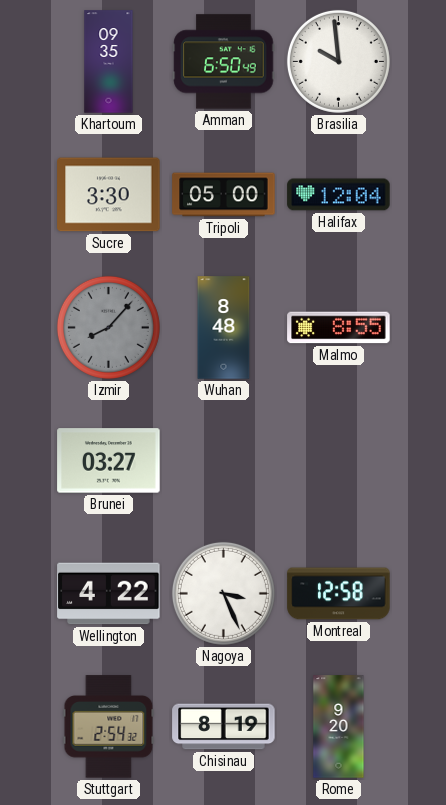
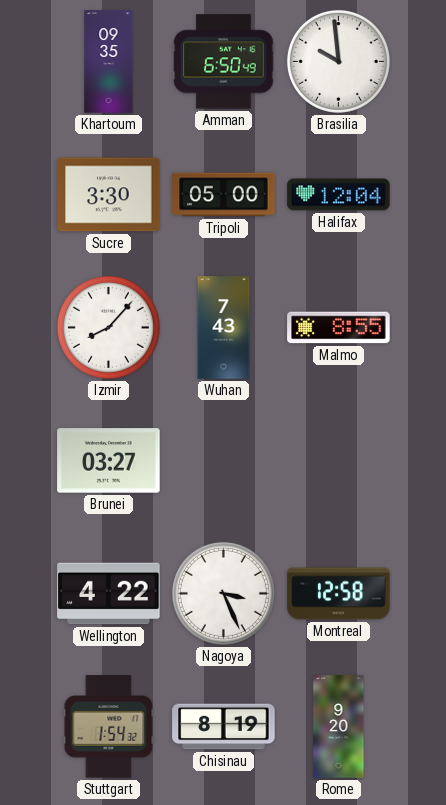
Izmir dial: grey -> white (108, 327)
Wuhan: 8:48 -> 7:43 (224, 328)
Stuttgart: 2:54 -> 1:54 (109, 727)
